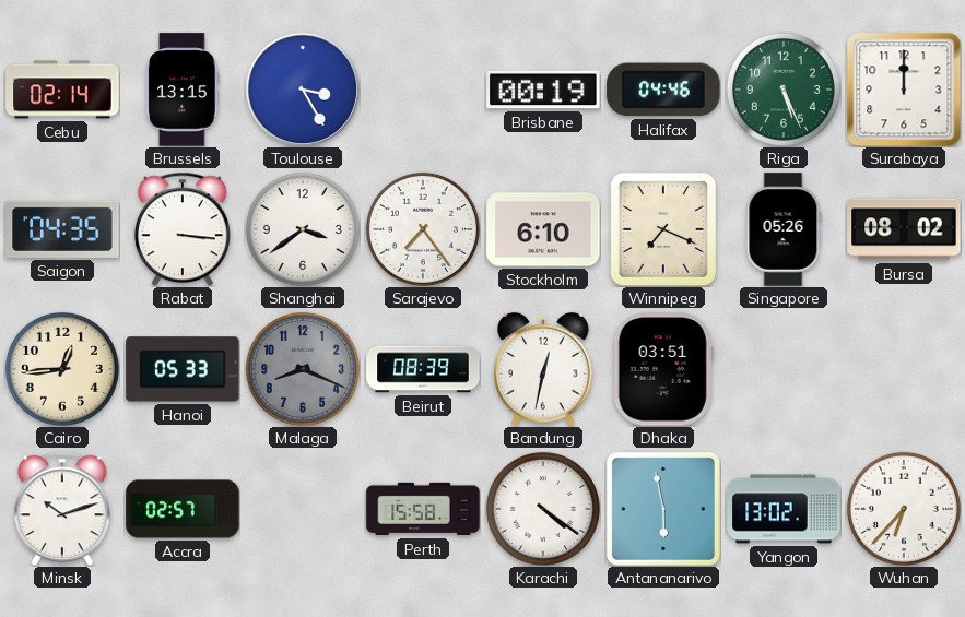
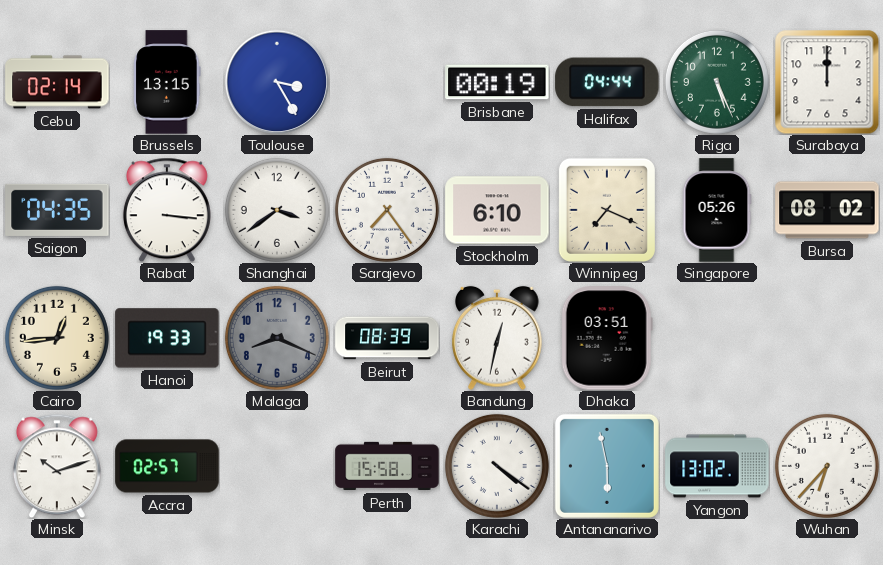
Halifax: 04:46 -> 04:44 (607, 82)
Hanoi: 05:33 -> 19:33 (167, 338)
